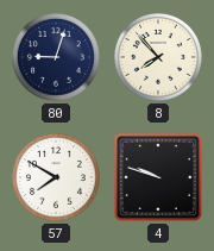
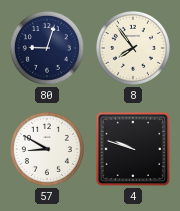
8: 7:53 -> 7:54 (133, 48)
57: 7:50 -> 8:50 (47, 149)
